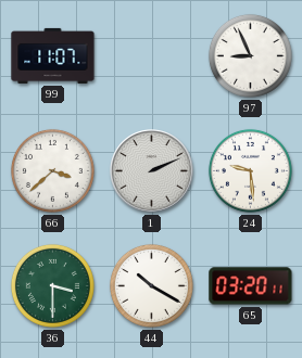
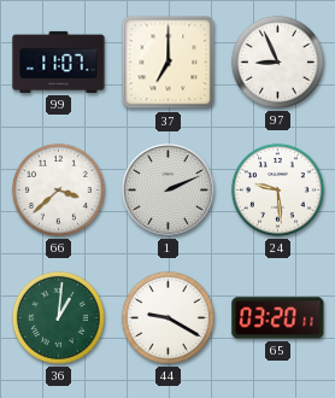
37: none -> 7:00 (169, 63)
36: 3:30 -> 1:01 (58, 317)
44: 10:20 -> 9:20 (167, 317)
